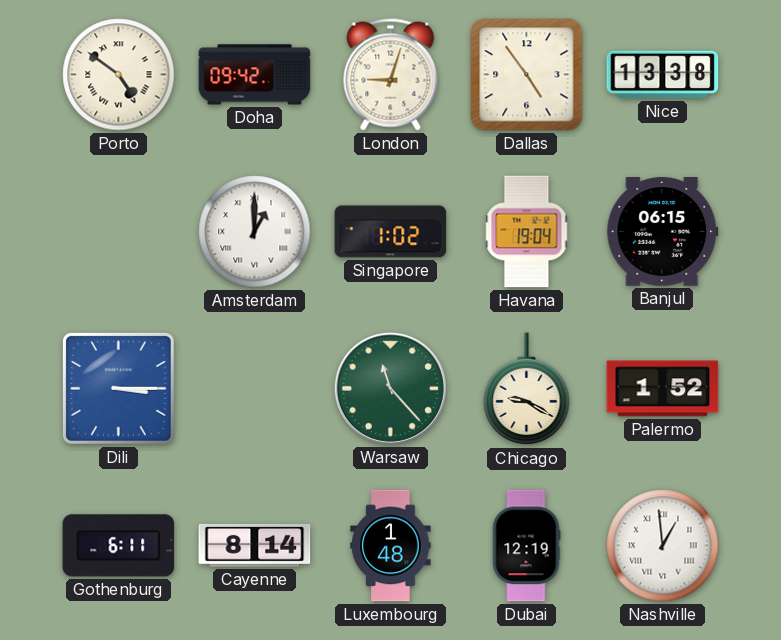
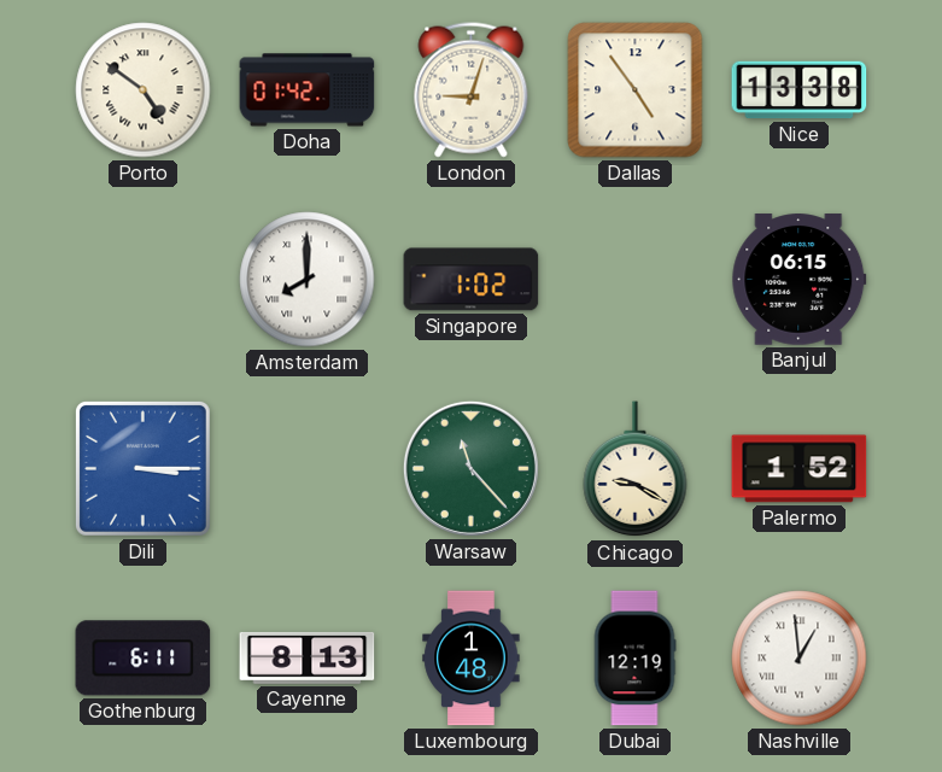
Doha: 09:42 -> 01:42 (308, 90)
Amsterdam: 1:00 -> 8:00 (308, 280)
Havana: 19:04 -> none (527, 232)
Cayenne: 8:14 -> 8:13 (308, 657)
